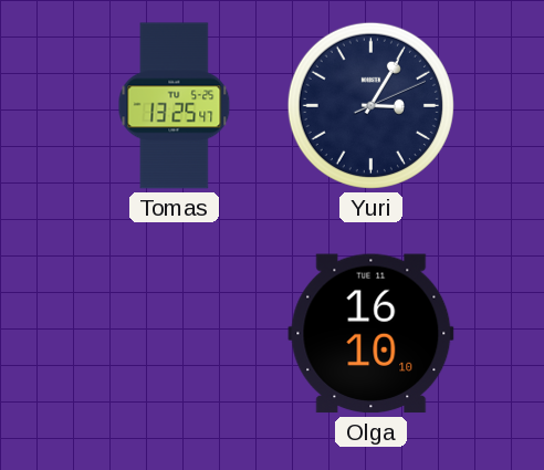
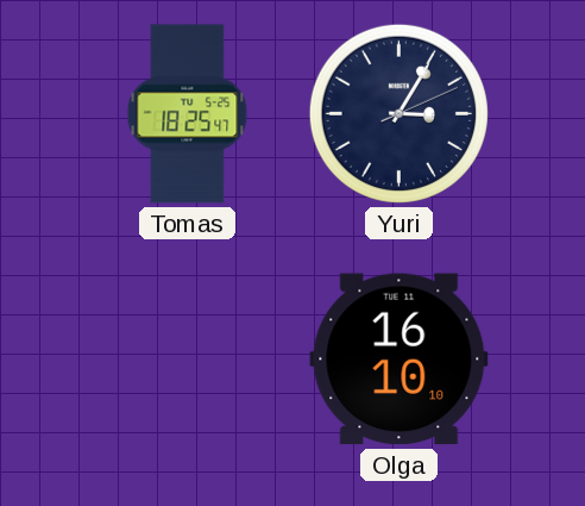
Tomas: 13:25 -> 18:25 (188, 114)
